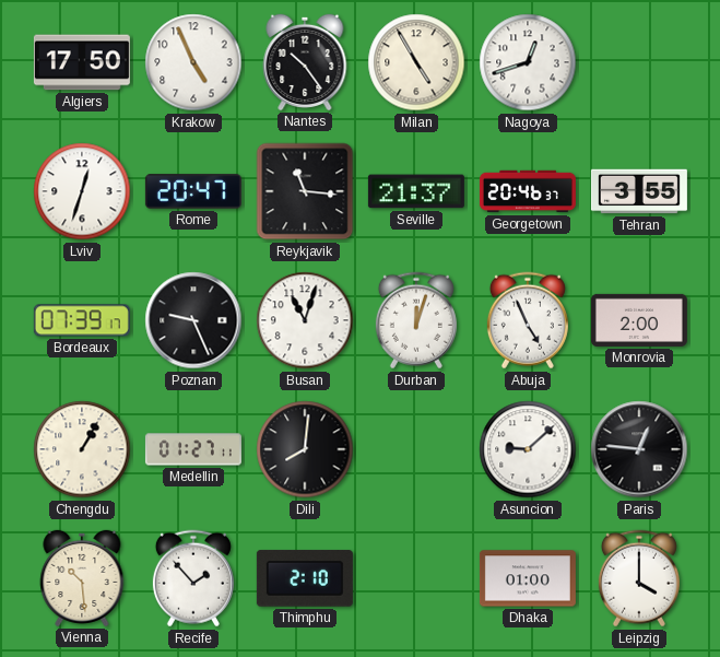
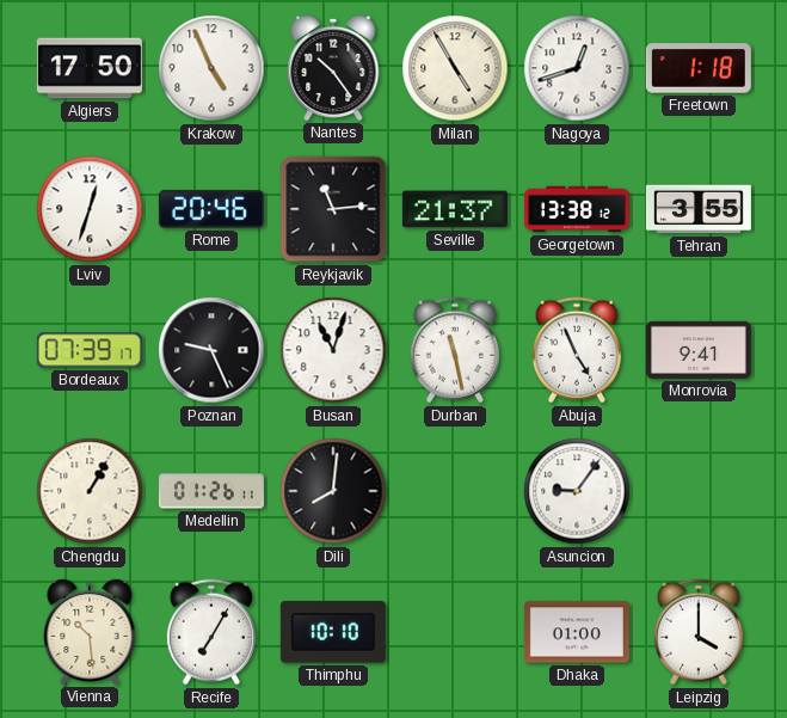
Freetown: none -> 1:18 (699, 68)
Rome: 20:47 -> 20:46 (211, 209)
Reykjavik: 11:16 -> 11:14 (333, 209)
Georgetown: 20:46 -> 13:38 (577, 209)
Durban: 12:03 -> 11:28 (455, 350)
Monrovia: 2:00 -> 9:41 (699, 350)
Medellin: 01:27 -> 01:26 (211, 491)
Asuncion: 9:08 -> 9:06 (577, 491)
Paris: 12:46 -> none (639, 449)
Recife: 1:53 -> 7:05 (211, 632)
Thimphu: 2:10 -> 10:10 (333, 632)
